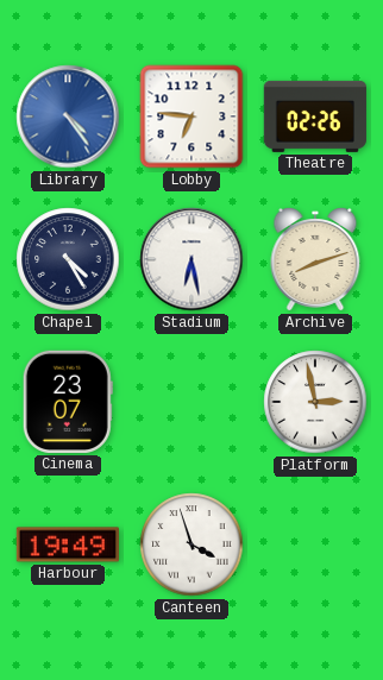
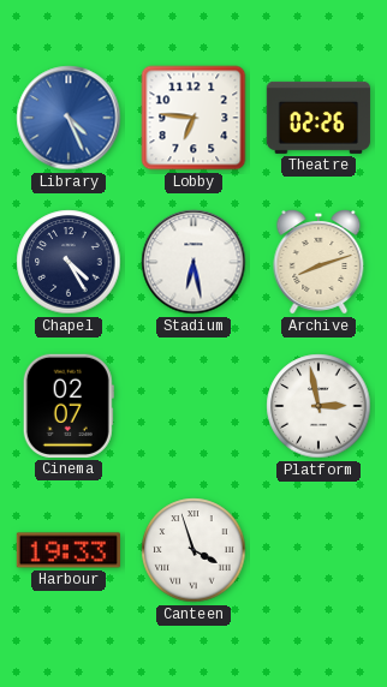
Library: 4:24 -> 4:26 (69, 118)
Cinema: 23:07 -> 02:07 (69, 406)
Harbour: 19:49 -> 19:33 (69, 550)
